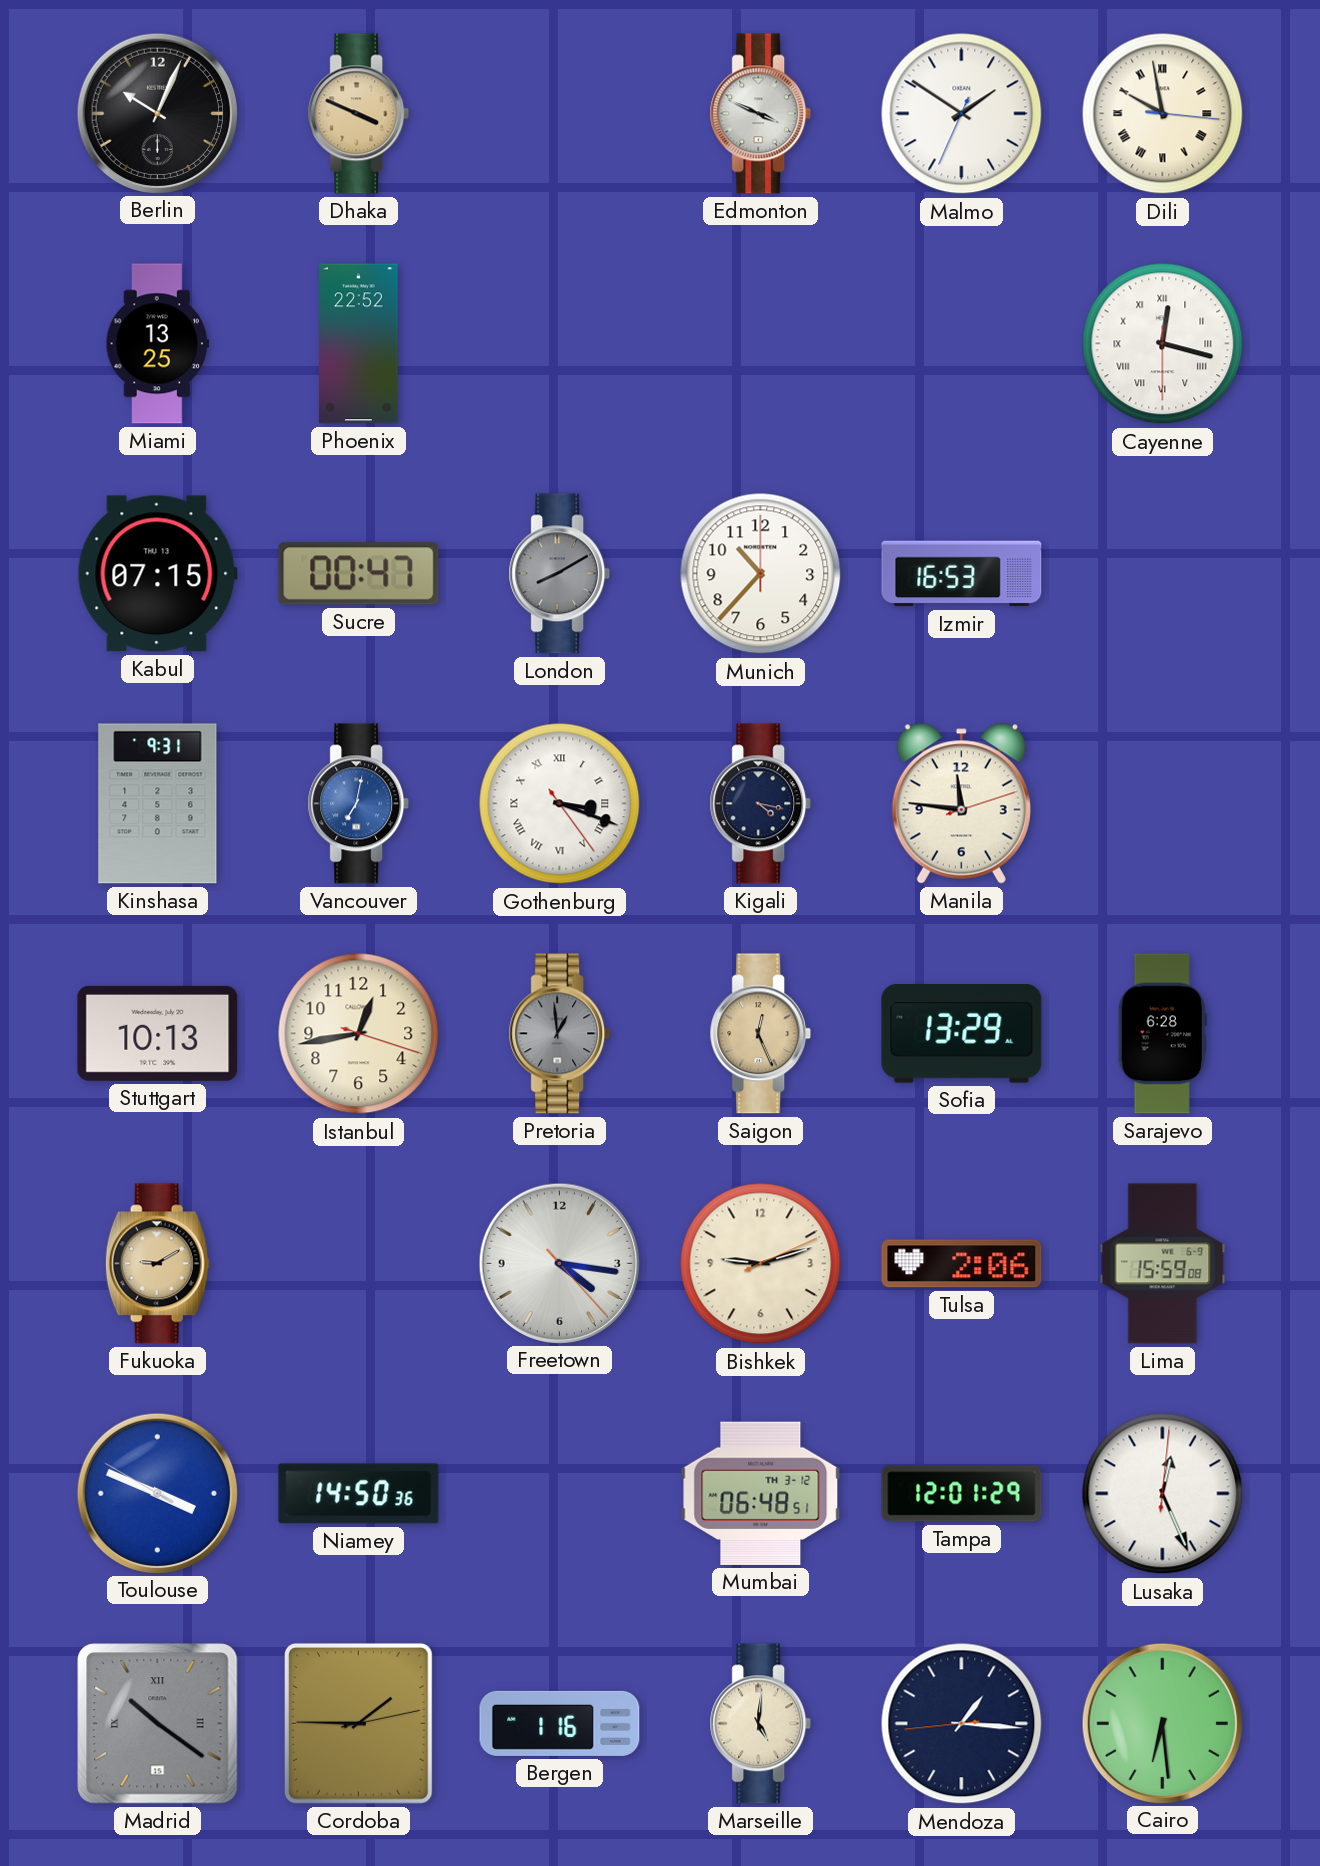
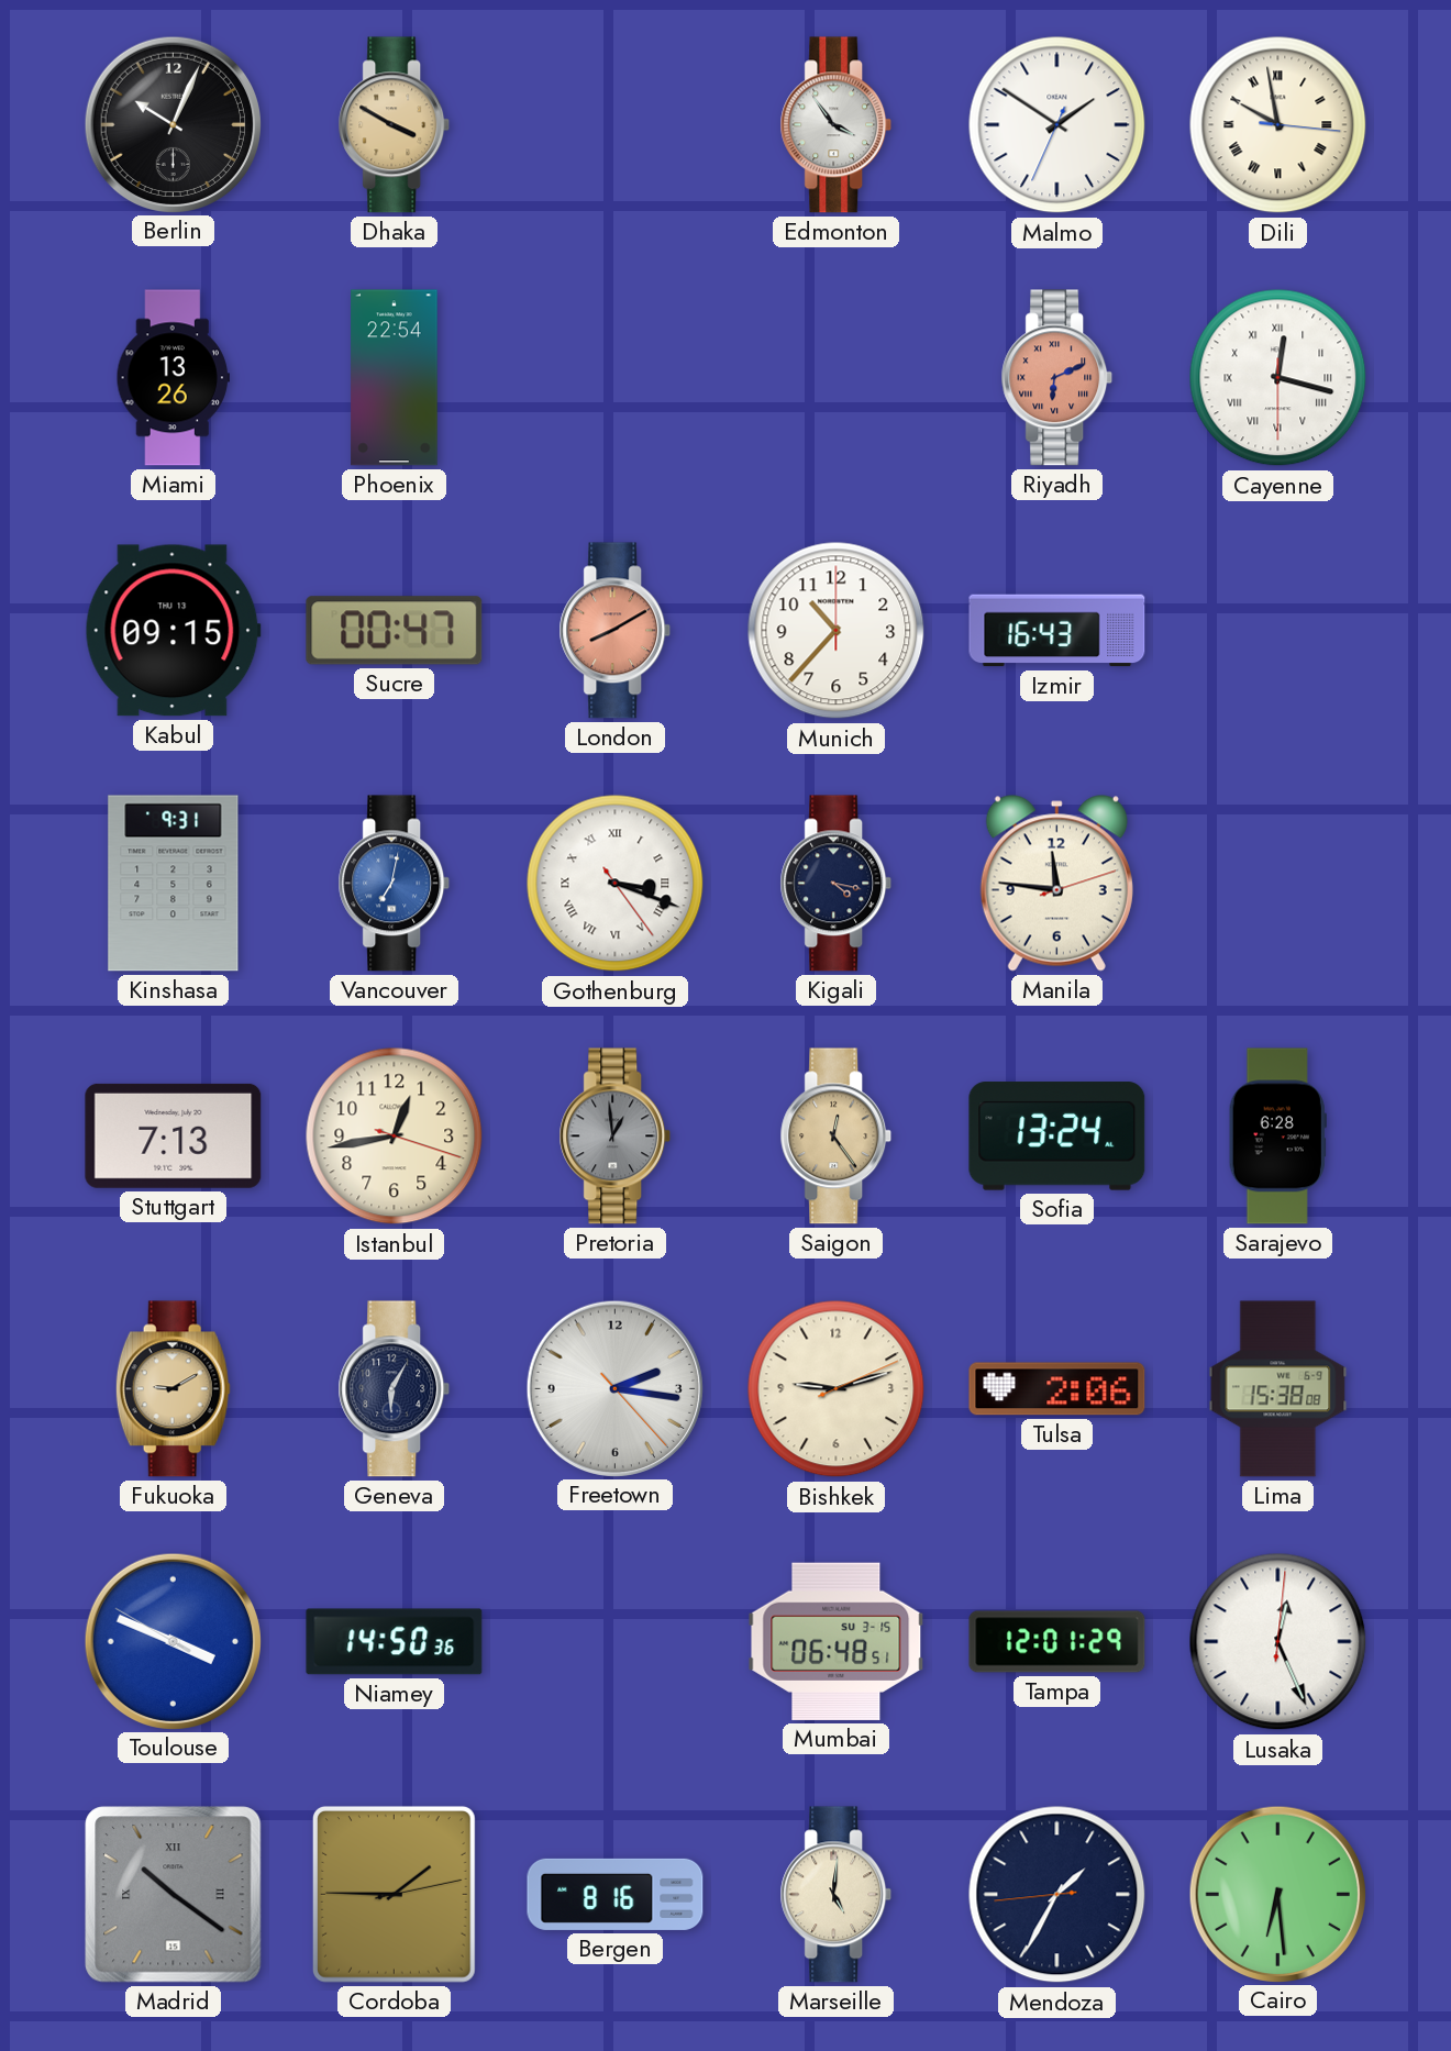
Dhaka: 3:49 -> 3:50 (395, 125)
Edmonton: 3:49 -> 3:54 (837, 125)
Miami: 13:25 -> 13:26 (173, 378)
Phoenix: 22:52 -> 22:54 (395, 378)
Riyadh: none -> 6:11 (1057, 378)
Kabul: 07:15 -> 09:15 (173, 631)
London dial: grey -> salmon (616, 631)
Izmir: 16:53 -> 16:43 (1057, 631)
Stuttgart: 10:13 -> 7:13 (174, 1135)
Saigon: 12:26 -> 12:24 (837, 1137)
Sofia: 13:29 -> 13:24 (1057, 1137)
Geneva: none -> 6:05 (395, 1389)
Freetown: 4:16 -> 2:16 (614, 1388)
Lima: 15:59 -> 15:38 (1278, 1389)
Mumbai date: TH 3-12 -> SU 3-15 (837, 1641)
Bergen: 1:16 -> 8:16 (616, 1894)
Mendoza: 1:15 -> 1:34 (1057, 1895)
